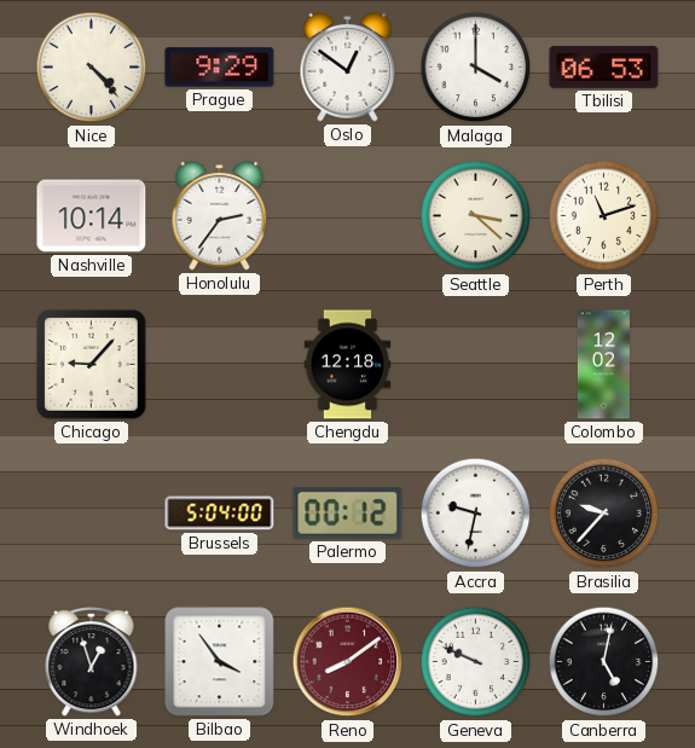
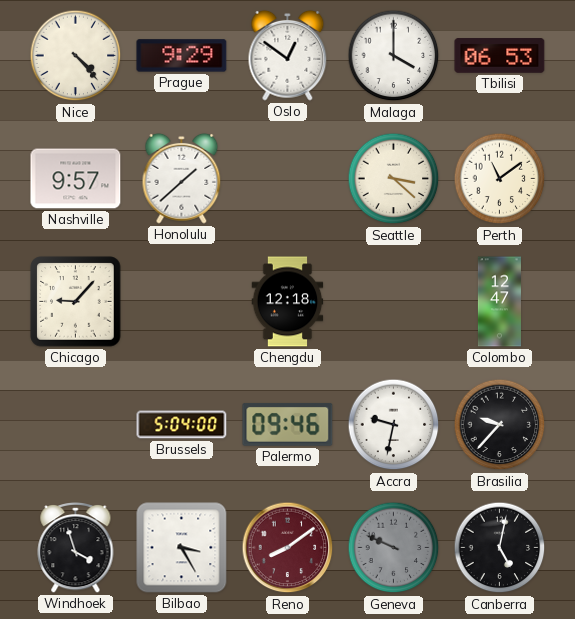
Nashville: 10:14 -> 9:57 (76, 179)
Honolulu: 2:36 -> 1:38 (182, 178)
Perth: 11:12 -> 11:09 (500, 179)
Colombo: 12:02 -> 12:47 (499, 302)
Palermo: 00:12 -> 09:46 (288, 425)
Windhoek: 12:57 -> 3:57 (76, 548)
Bilbao: 3:54 -> 3:25 (182, 548)
Geneva dial: white -> grey (394, 548)
